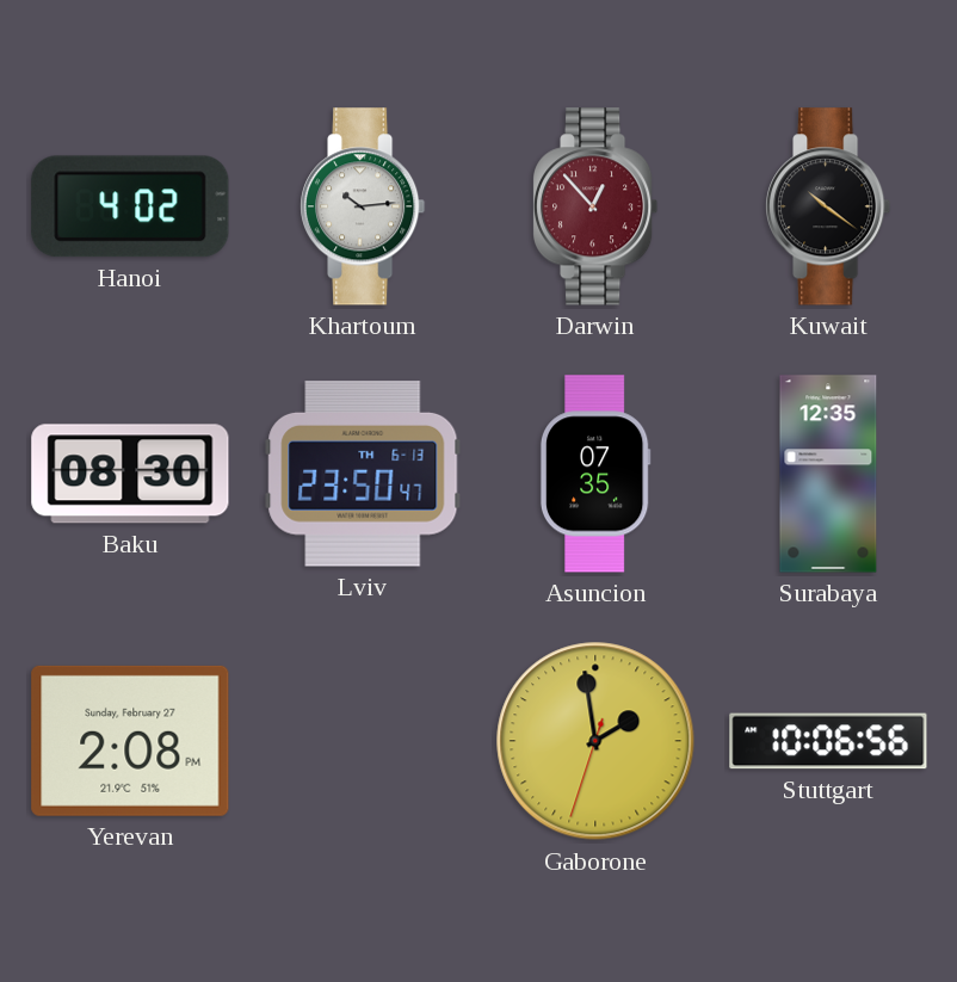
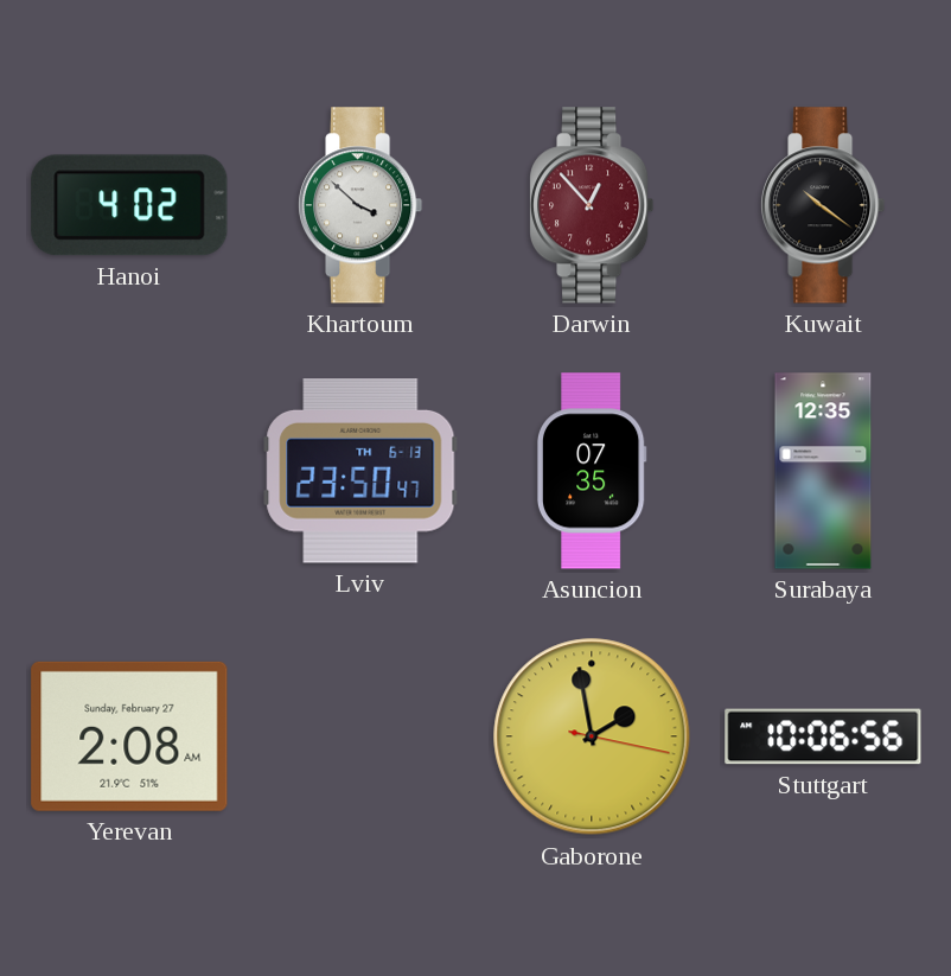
Khartoum: 10:14 -> 3:52 (362, 205)
Baku: 08:30 -> none (130, 474)
Yerevan: 2:08 PM -> 2:08 AM (129, 736)
Gaborone: 1:58:33 -> 1:58:17 (592, 736)
